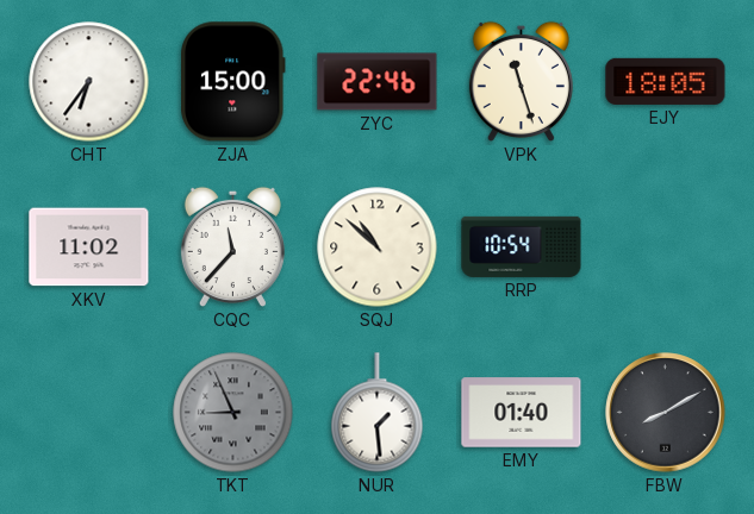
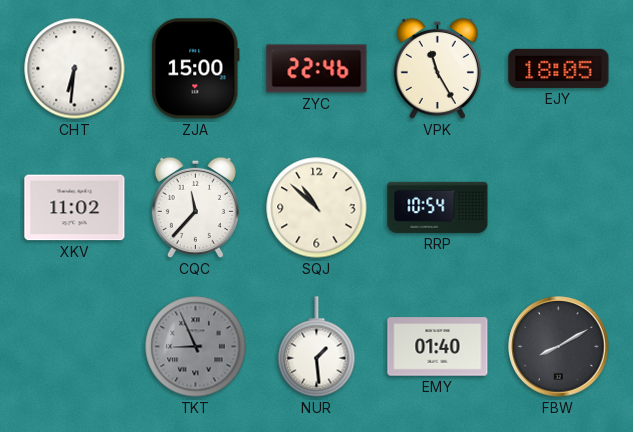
CHT: 6:36 -> 6:31 (75, 69)
VPK: 11:27 -> 11:25 (437, 68)
